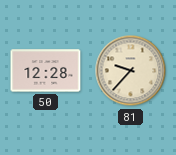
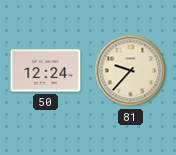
50: 12:28 -> 12:24 (46, 71)
